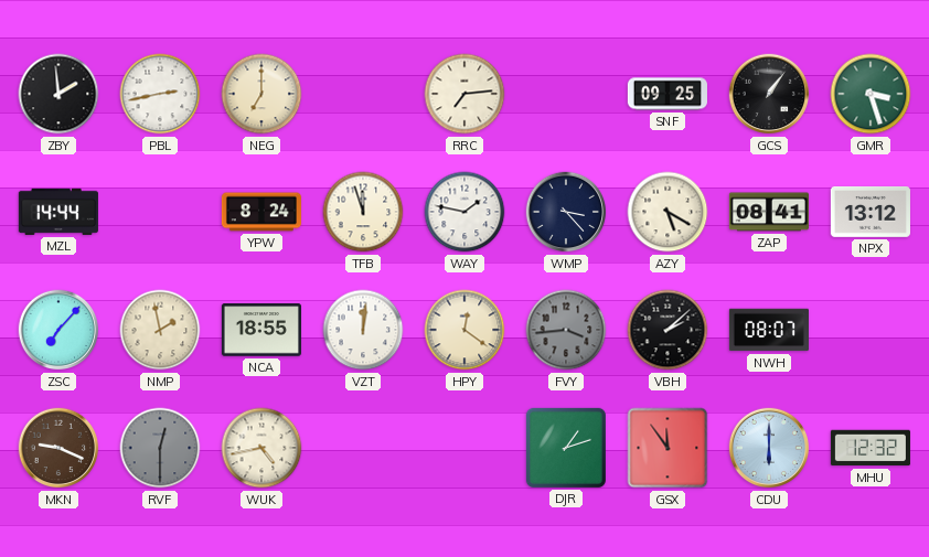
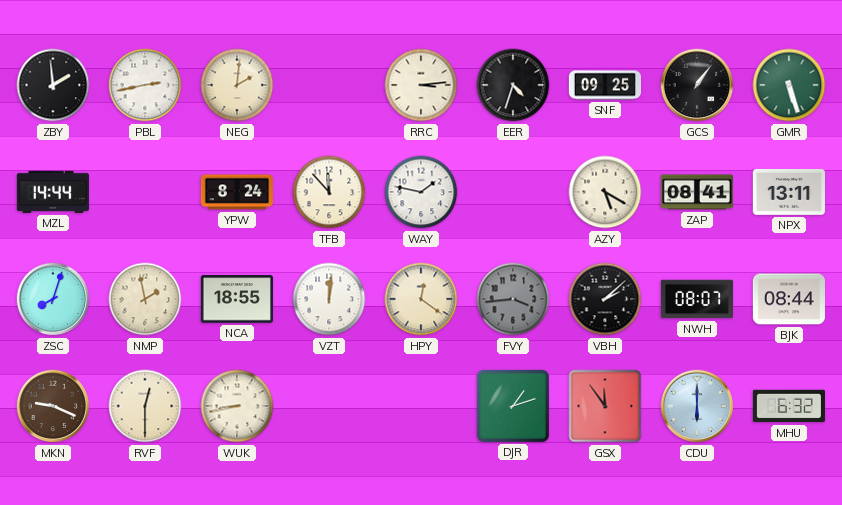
NEG: 7:00 -> 2:01 (237, 85)
RRC: 7:14 -> 3:14 (421, 85)
EER: none -> 4:33 (513, 85)
GMR: 3:27 -> 5:27 (789, 85)
TFB: 11:57 -> 11:53 (329, 192)
WMP: 3:23 -> none (566, 212)
NPX: 13:12 -> 13:11 (789, 192)
ZSC: 7:07 -> 8:03 (53, 299)
BJK: none -> 08:44 (789, 299)
RVF dial: grey -> cream (145, 406)
WUK: 4:43 -> 8:43 (237, 406)
MHU: 12:32 -> 6:32 (789, 406)
